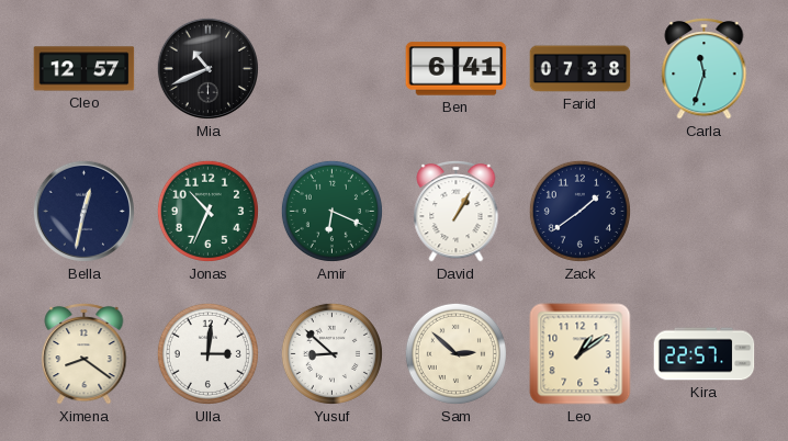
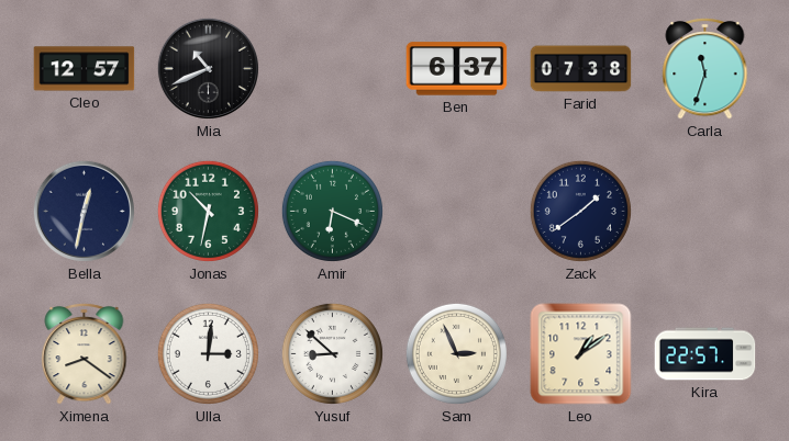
Ben: 6:41 -> 6:37 (457, 69)
Jonas: 10:34 -> 10:32 (208, 211)
David: 1:05 -> none (457, 211)
Sam: 2:52 -> 2:56 (456, 353)
